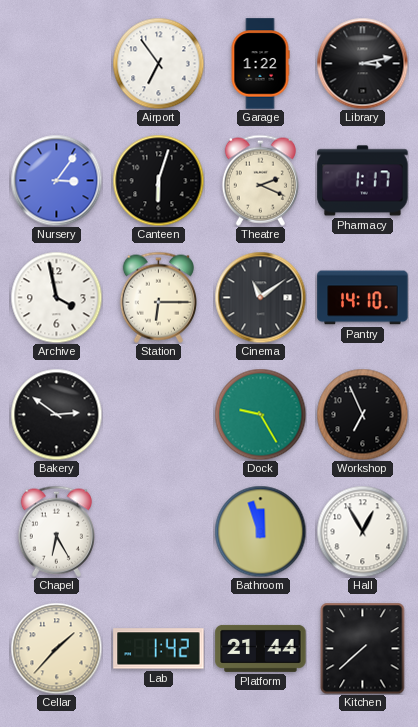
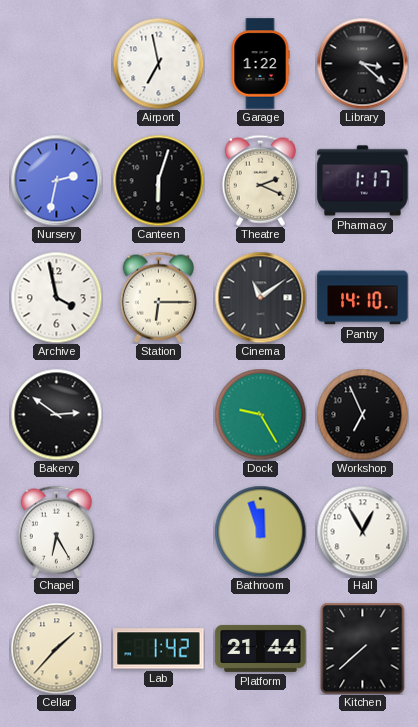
Airport: 6:54 -> 6:58 (158, 63)
Library: 3:13 -> 3:22 (362, 63)
Nursery: 3:06 -> 2:32 (56, 180)
